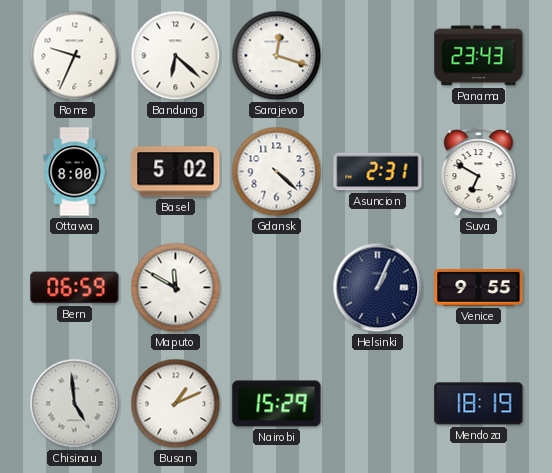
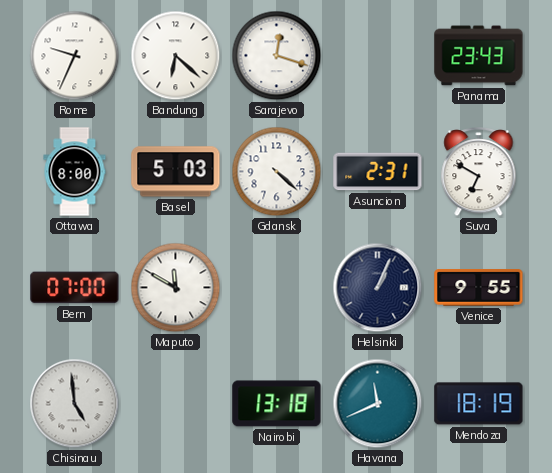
Basel: 5:02 -> 5:03 (176, 172)
Bern: 06:59 -> 07:00 (75, 288)
Busan: 1:11 -> none (176, 404)
Nairobi: 15:29 -> 13:18 (277, 404)
Havana: none -> 11:41 (378, 404)
